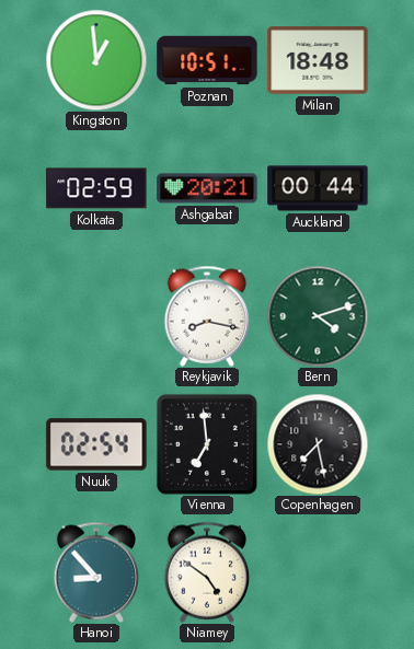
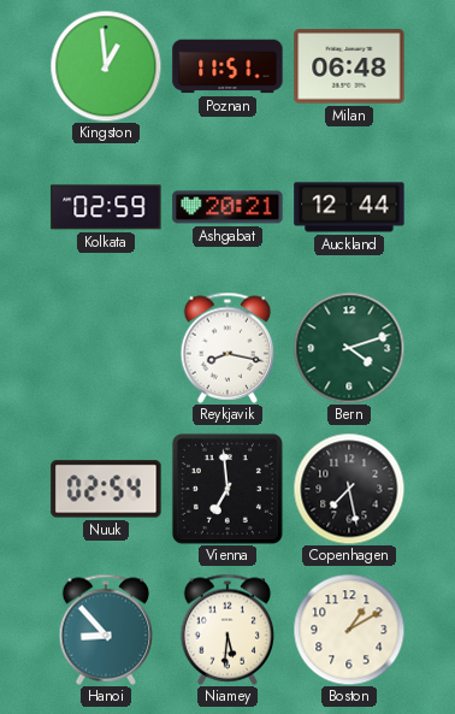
Poznan: 10:51 -> 11:51 (227, 66)
Milan: 18:48 -> 06:48 (349, 66)
Auckland: 00:44 -> 12:44 (349, 207)
Niamey: 4:51 -> 5:31 (227, 630)
Boston: none -> 1:10 (349, 630)
